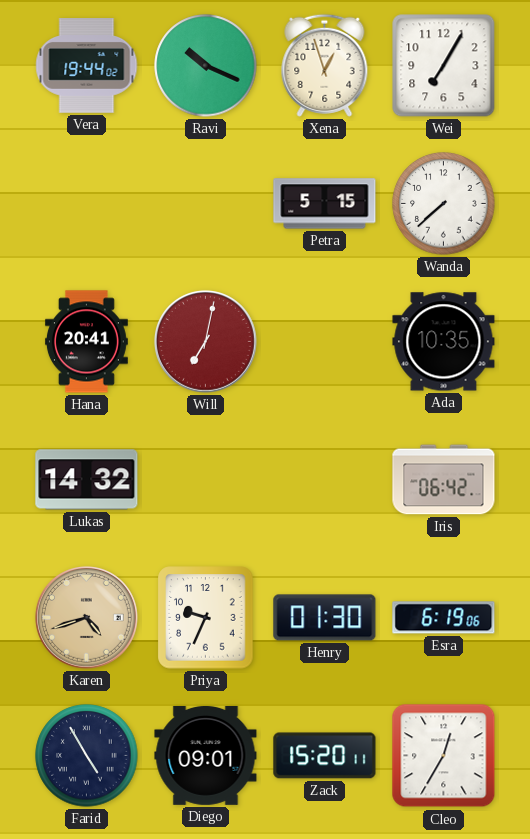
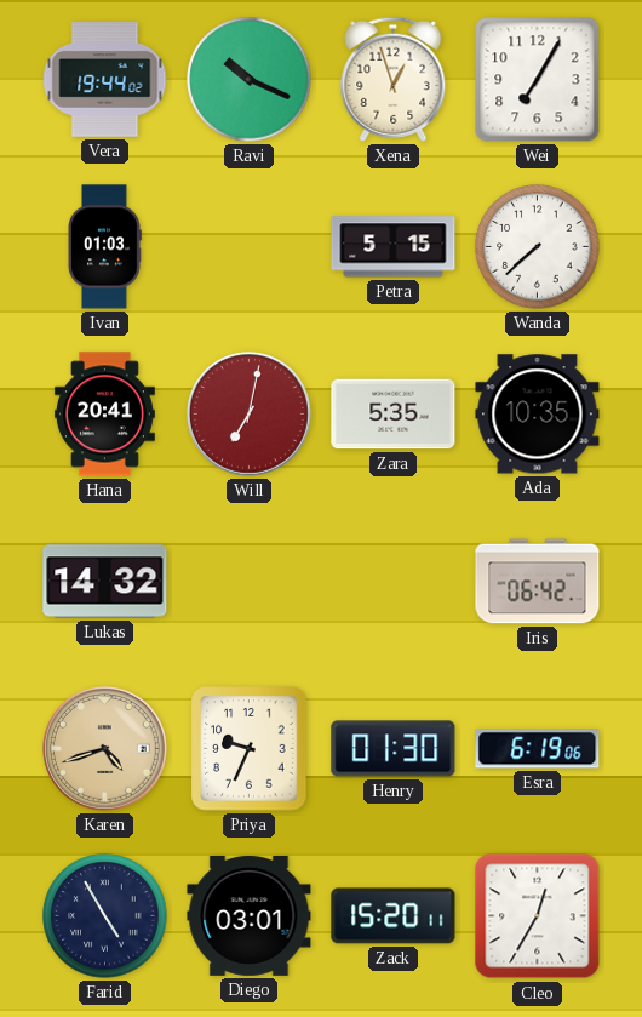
Ivan: none -> 01:03 (104, 247)
Zara: none -> 5:35 (394, 415)
Diego: 09:01 -> 03:01 (250, 915)
